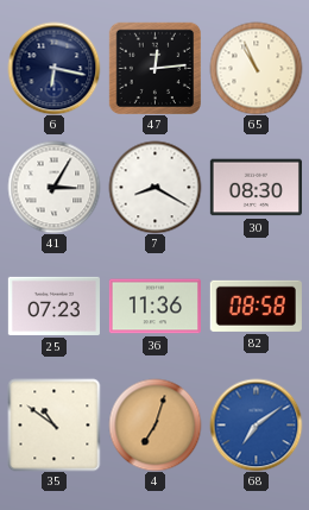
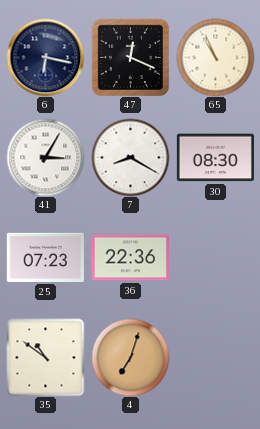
47: 12:14 -> 12:19 (130, 57)
36: 11:36 -> 22:36 (130, 258)
82: 08:58 -> none (256, 306)
68: 7:09 -> none (256, 424)
